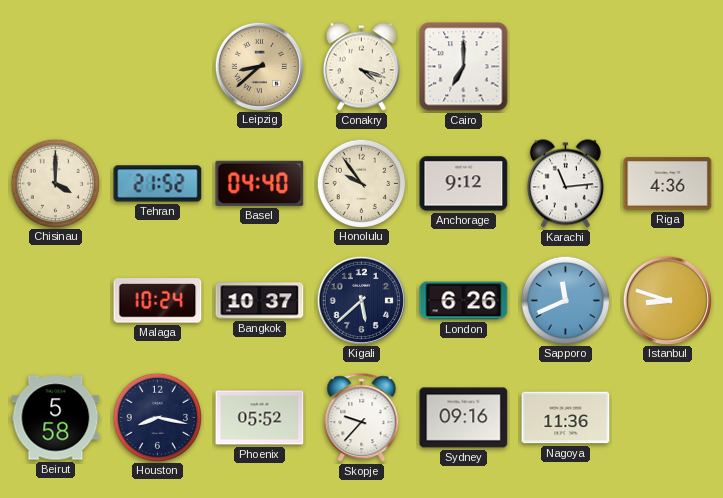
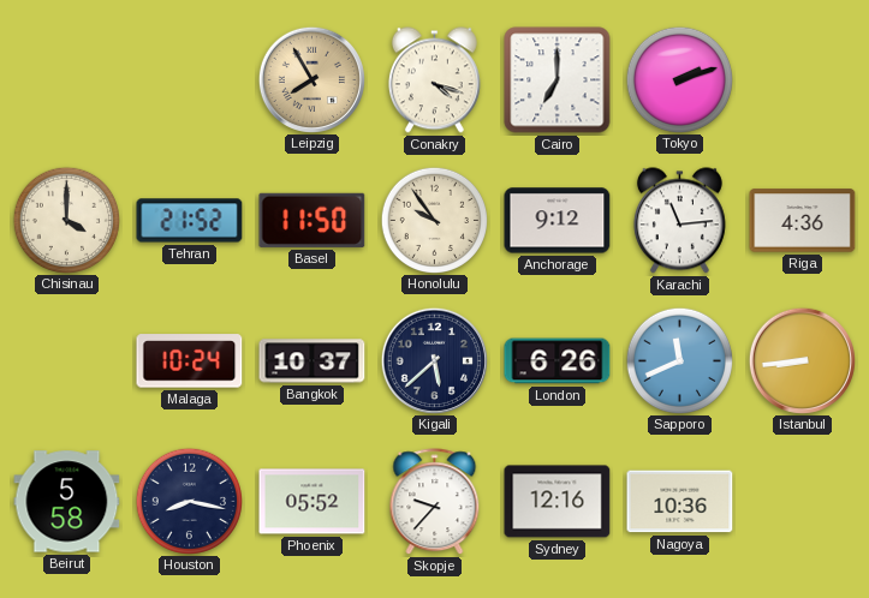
Leipzig: 8:38 -> 7:55 (311, 79)
Tokyo: none -> 2:12 (679, 79)
Basel: 04:40 -> 11:50 (313, 220)
Istanbul: 8:48 -> 8:44 (802, 360)
Sydney: 09:16 -> 12:16 (558, 502)
Nagoya: 11:36 -> 10:36 (680, 502)
